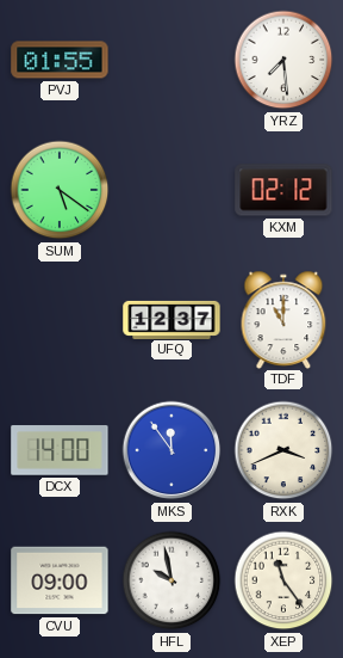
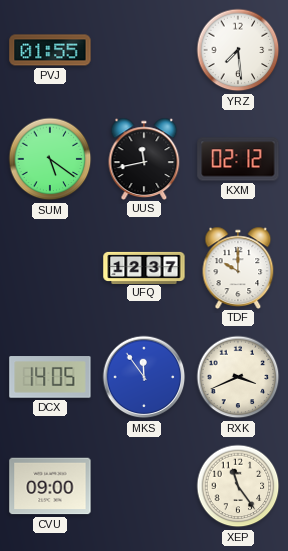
UUS: none -> 11:43 (144, 158)
TDF: 11:00 -> 10:00 (238, 267)
DCX: 14:00 -> 14:05 (50, 377)
HFL: 9:58 -> none (171, 580)
